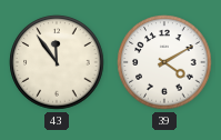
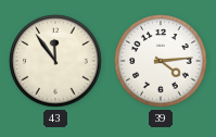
39: 4:10 -> 4:14 (161, 61)
